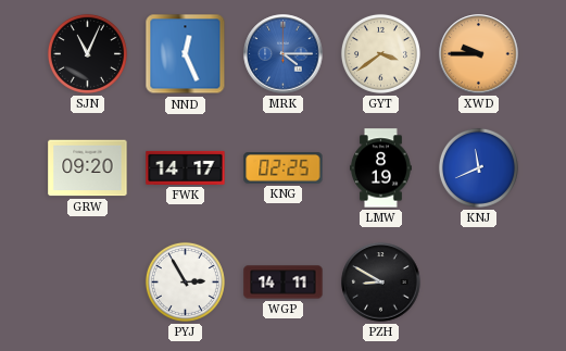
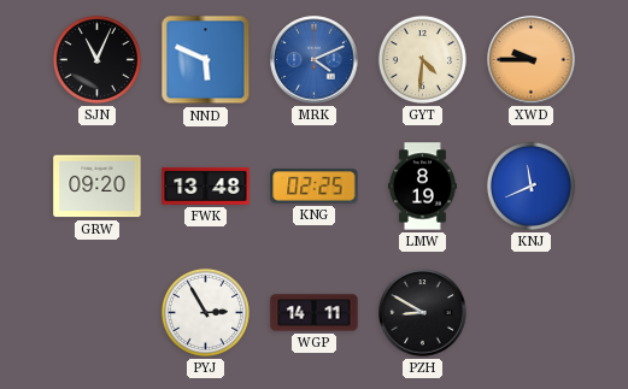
NND: 12:26 -> 5:49 (206, 60)
MRK: 4:15 -> 4:11 (315, 60)
GYT: 3:39 -> 4:31 (422, 59)
FWK: 14:17 -> 13:48 (206, 185)
